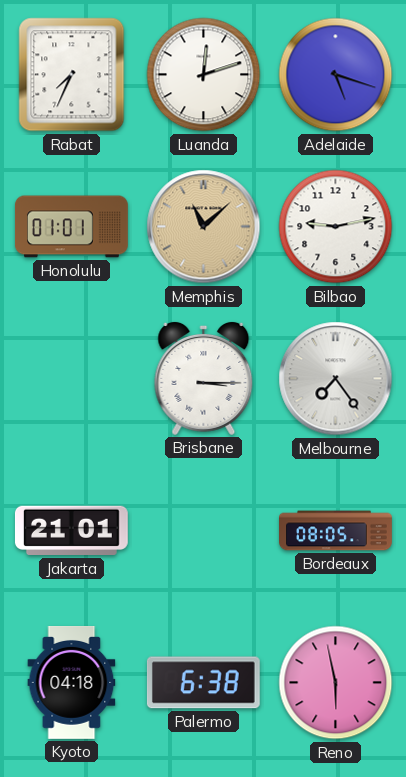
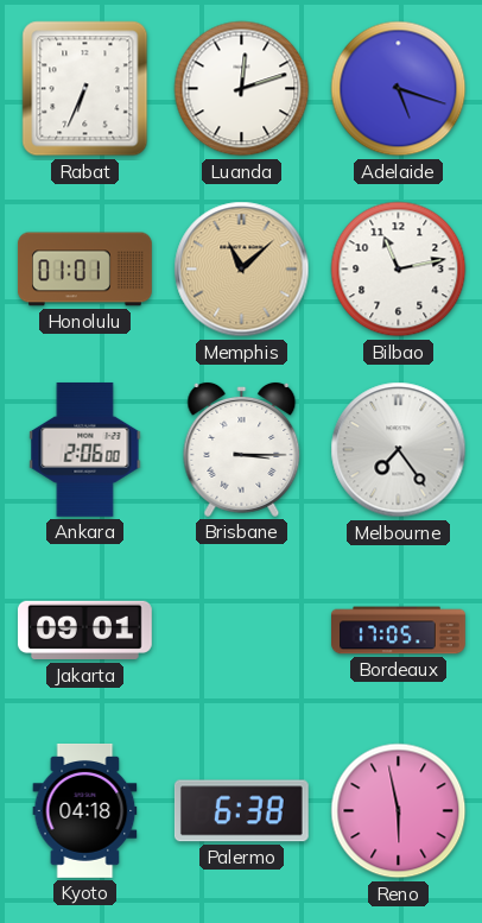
Rabat: 7:34 -> 6:34 (85, 89)
Bilbao: 9:13 -> 11:13 (399, 270)
Ankara: none -> 2:06 (85, 449)
Jakarta: 21:01 -> 09:01 (84, 631)
Bordeaux: 08:05 -> 17:05 (399, 631)
